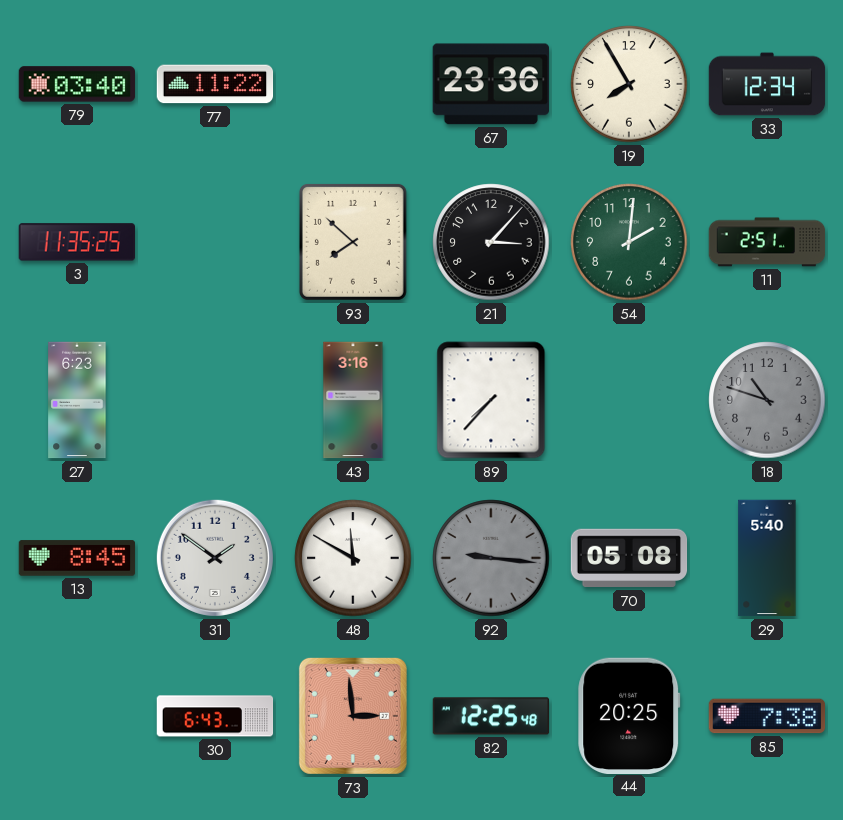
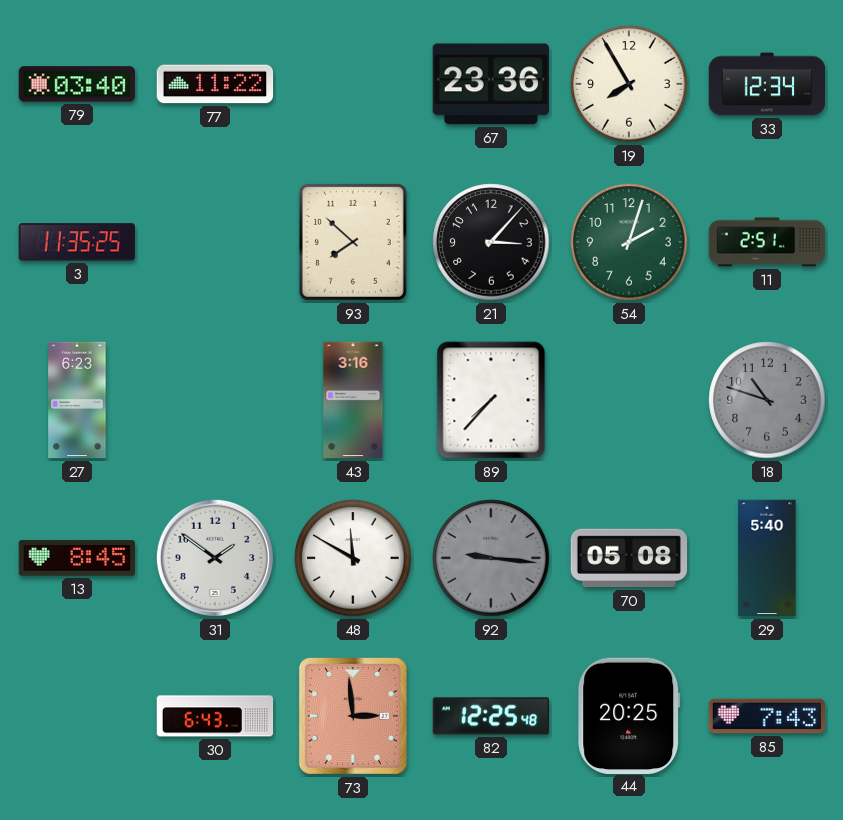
54: 2:01 -> 2:03 (629, 242)
85: 7:38 -> 7:43 (767, 716)
